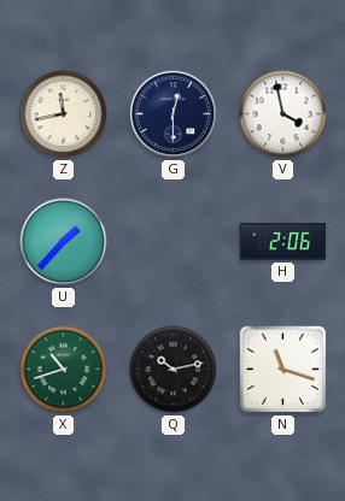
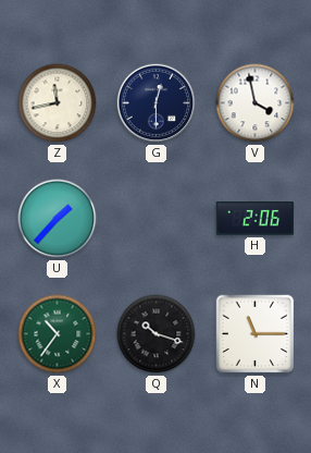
X: 10:42 -> 10:36 (58, 334)
Q: 10:13 -> 10:18 (157, 334)
N: 11:18 -> 11:15 (256, 334)
